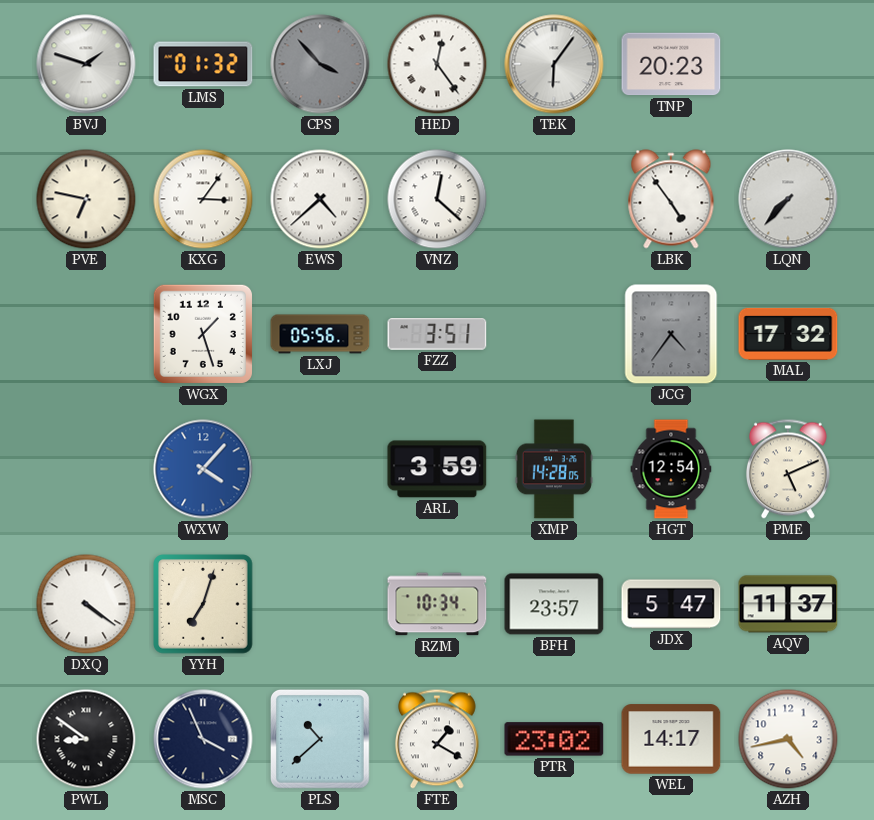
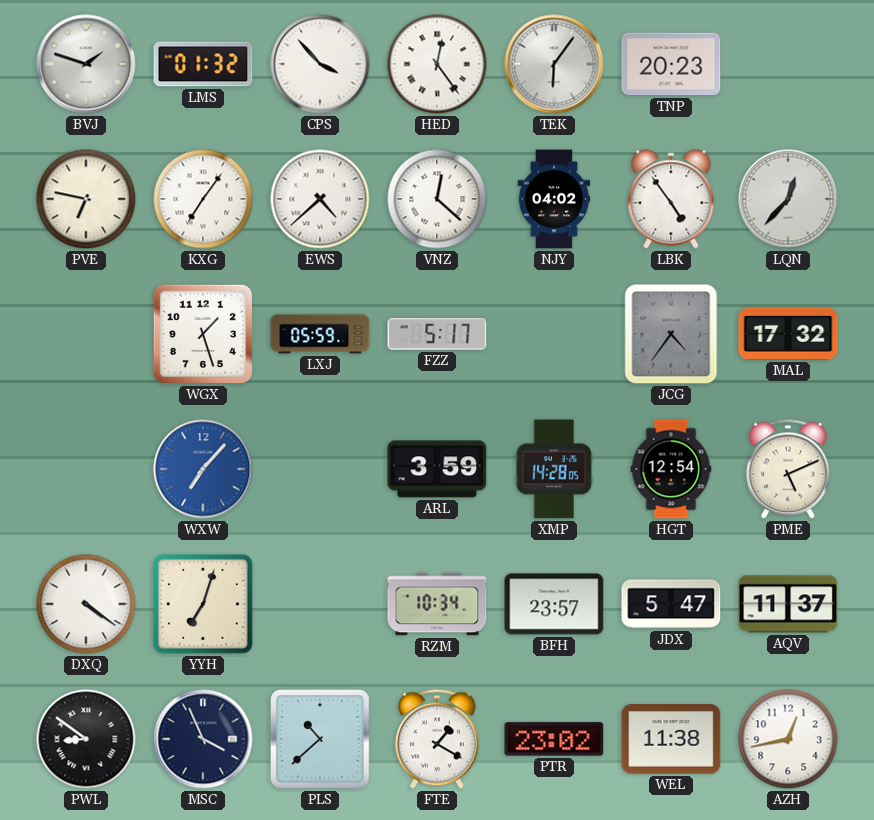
CPS dial: grey -> white (320, 64)
KXG: 3:06 -> 7:06 (203, 199)
NJY: none -> 04:02 (554, 199)
LQN: 7:37 -> 12:37 (788, 199)
LXJ: 05:56 -> 05:59 (320, 334)
FZZ: 3:51 -> 5:17 (437, 334)
WXW: 4:07 -> 7:07 (203, 469)
WEL: 14:17 -> 11:38 (671, 739)
AZH: 4:43 -> 12:43 (788, 739)
